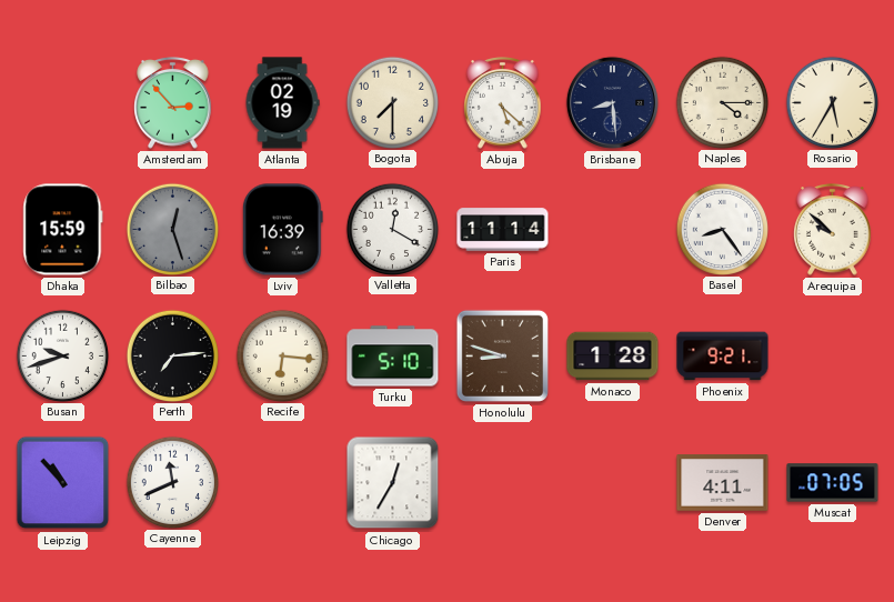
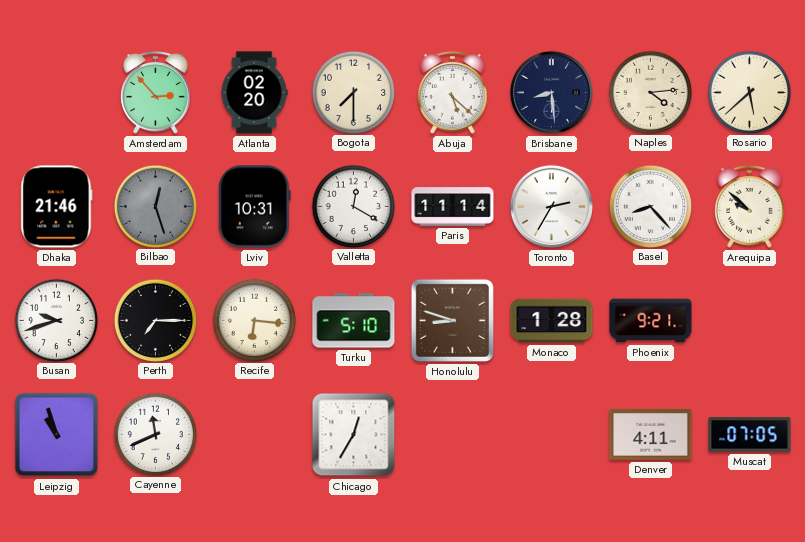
Atlanta: 02:19 -> 02:20 (254, 93)
Naples: 4:15 -> 4:14 (650, 92)
Rosario: 5:35 -> 5:38 (749, 92)
Dhaka: 15:59 -> 21:46 (57, 207)
Lviv: 16:39 -> 10:31 (254, 207)
Toronto: none -> 2:35 (551, 206)
Basel: 8:24 -> 8:23 (650, 206)
Perth: 7:14 -> 7:15 (155, 320)
Leipzig: 10:53 -> 10:57 (57, 435)
